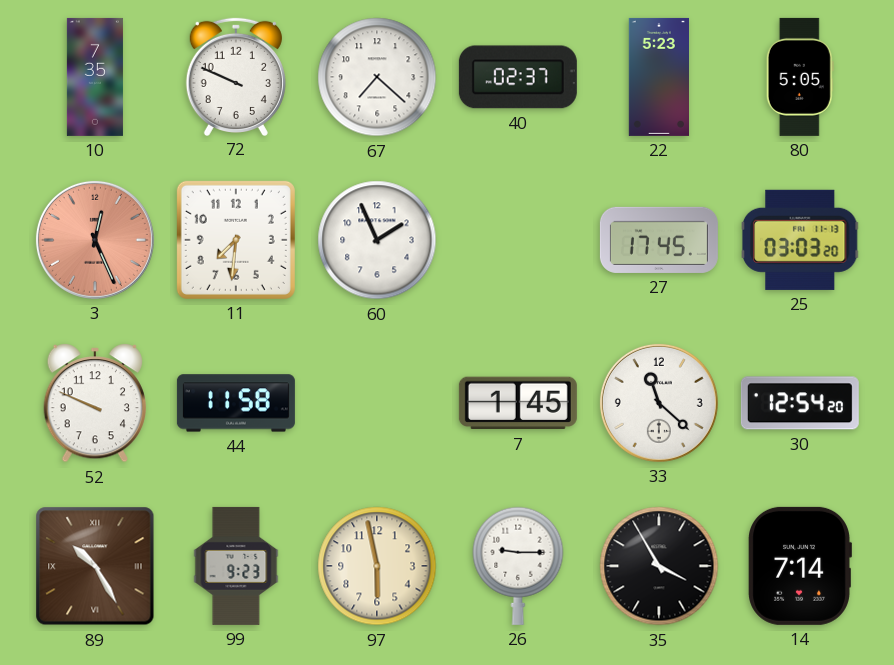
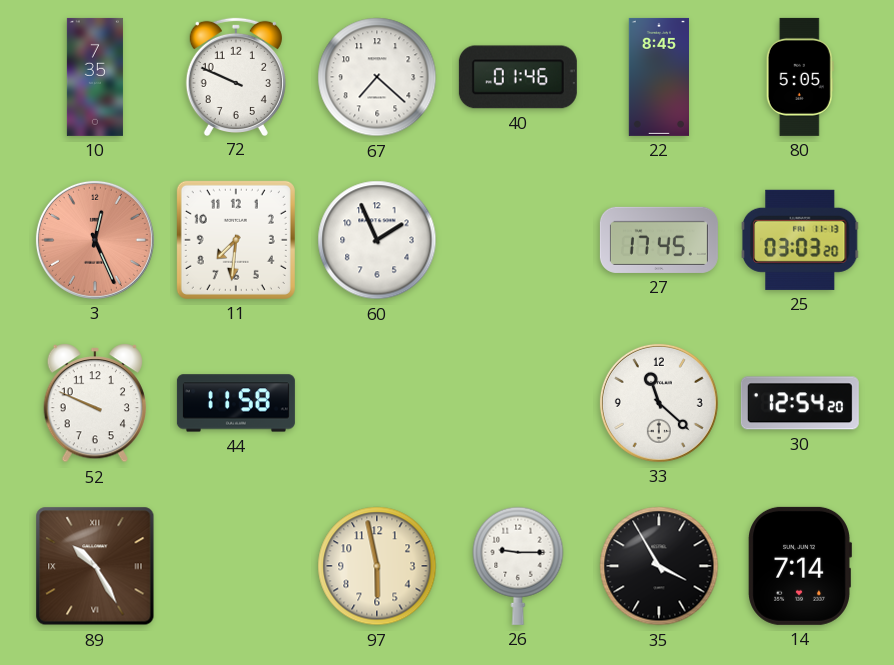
40: 02:37 -> 01:46 (518, 77)
22: 5:23 -> 8:45 (658, 77)
7: 1:45 -> none (518, 403)
99: 9:23 -> none (236, 566)
